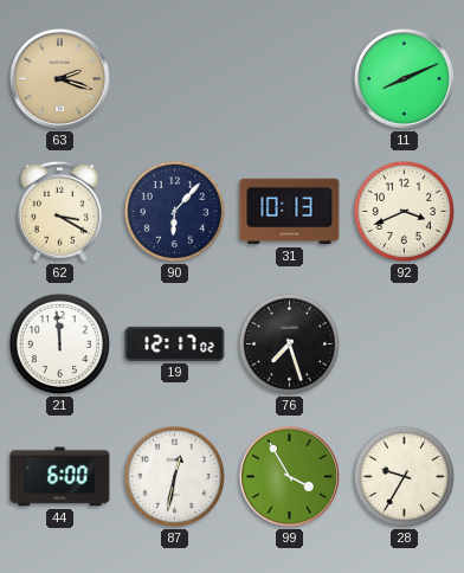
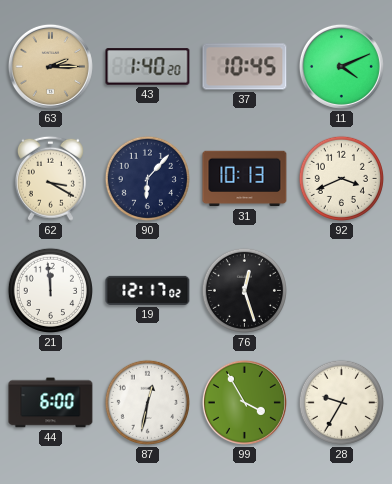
63: 2:18 -> 2:15 (50, 66)
43: none -> 1:40 (148, 67)
37: none -> 10:45 (245, 67)
11: 8:11 -> 4:11 (341, 66)
76: 7:27 -> 12:27 (244, 290)
